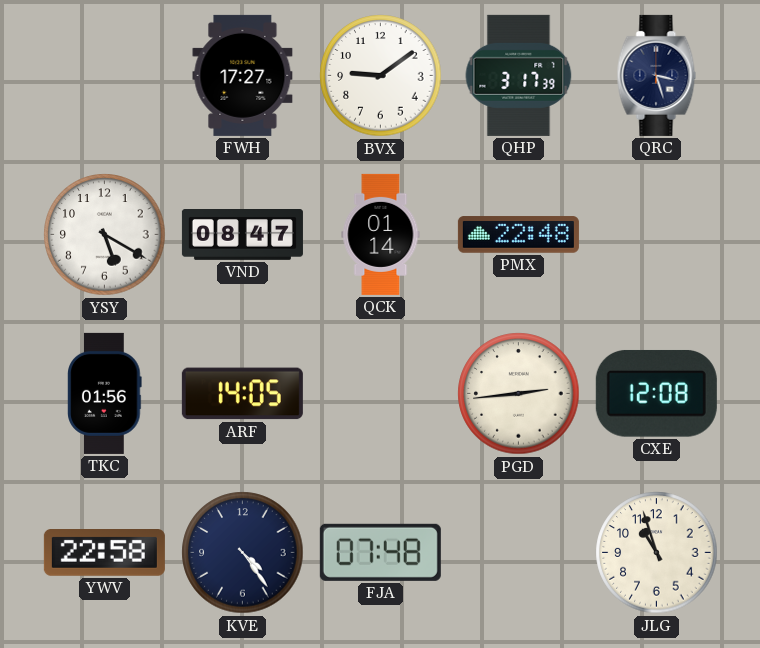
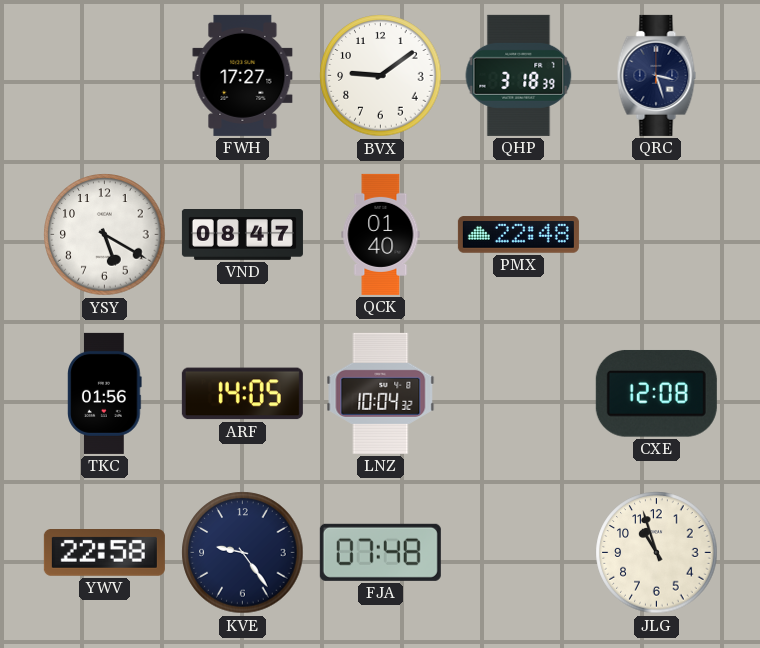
QHP: 3:17 -> 3:18 (519, 75)
QCK: 01:14 -> 01:40 (381, 234)
LNZ: none -> 10:04 (381, 393)
PGD: 2:44 -> none (519, 394)
KVE: 4:24 -> 9:24 (243, 553)
